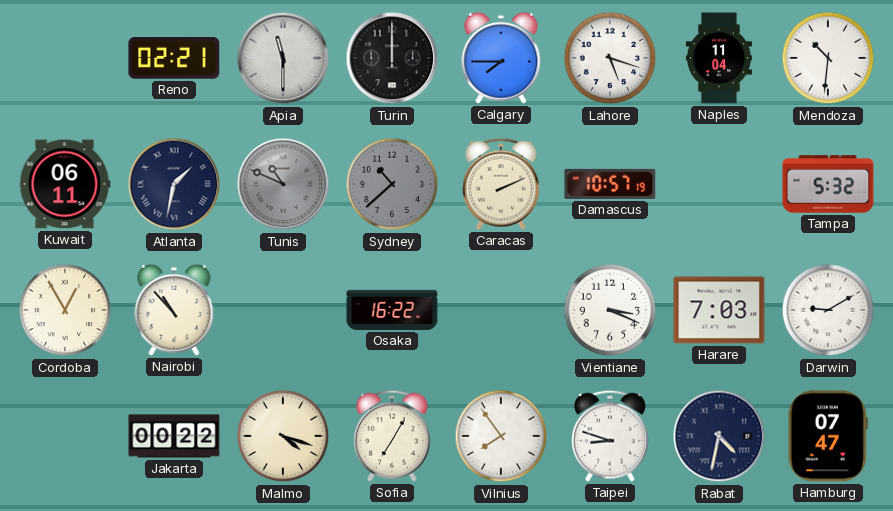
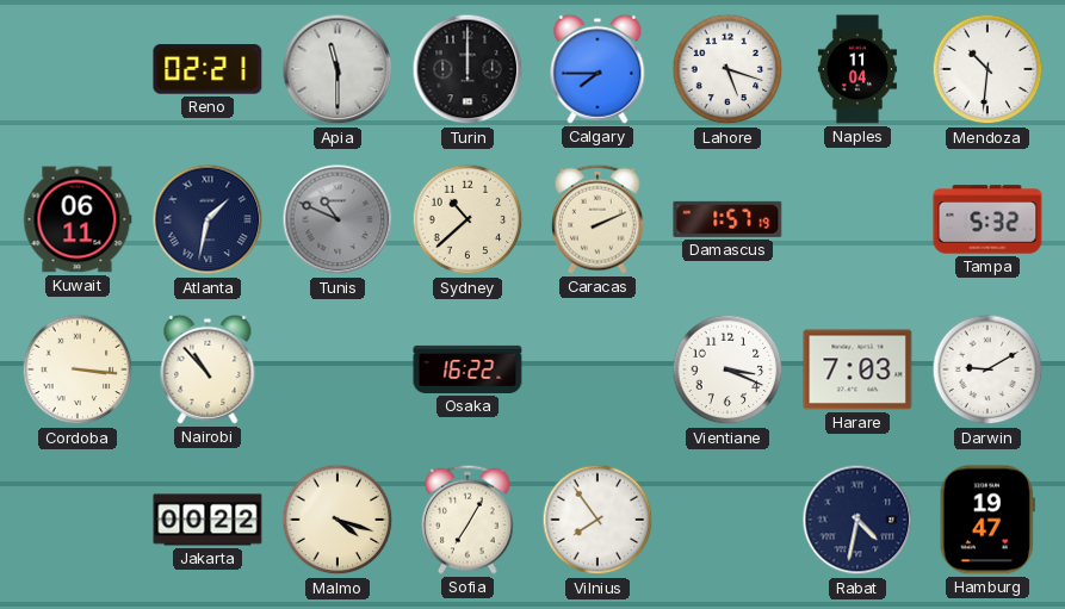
Sydney dial: grey -> cream (468, 219)
Damascus: 10:57 -> 1:57 (727, 219)
Cordoba: 12:55 -> 3:16 (78, 369)
Taipei: 8:48 -> none (611, 436)
Hamburg: 07:47 -> 19:47 (987, 520)
